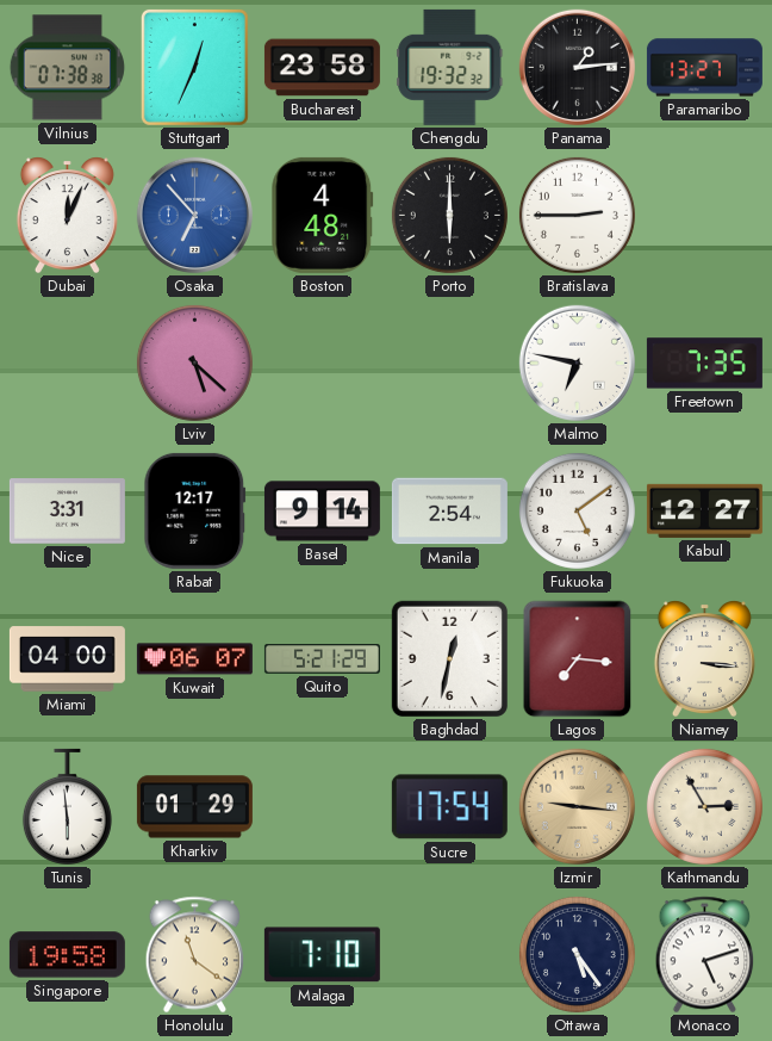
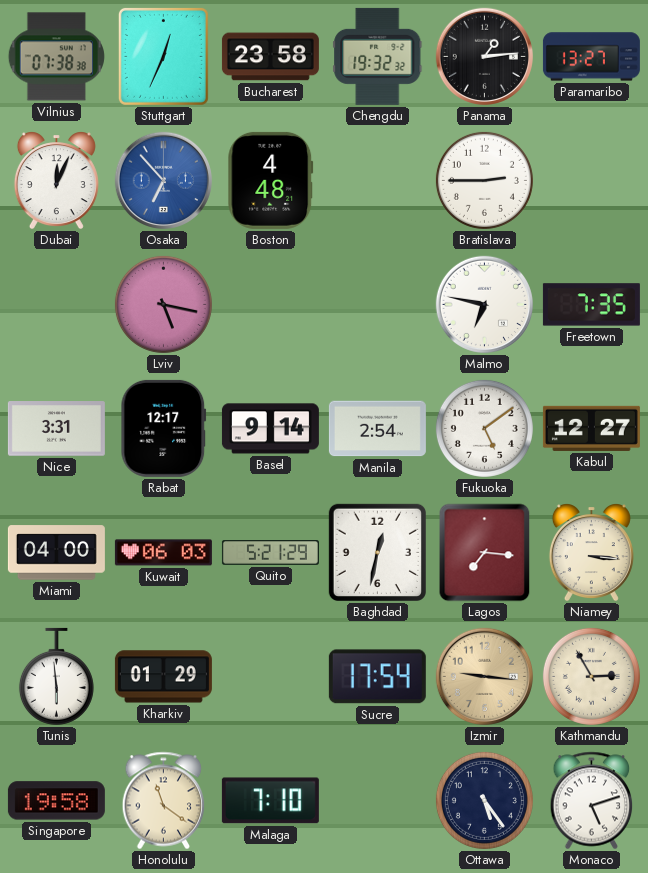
Porto: 6:00 -> none (449, 215)
Lviv: 5:22 -> 5:17 (163, 304)
Kuwait: 06:07 -> 06:03 (163, 553)
